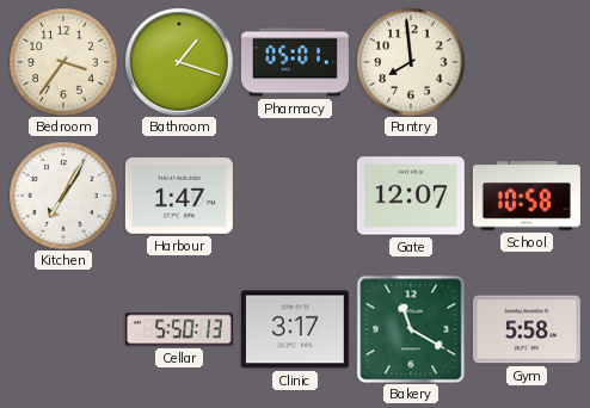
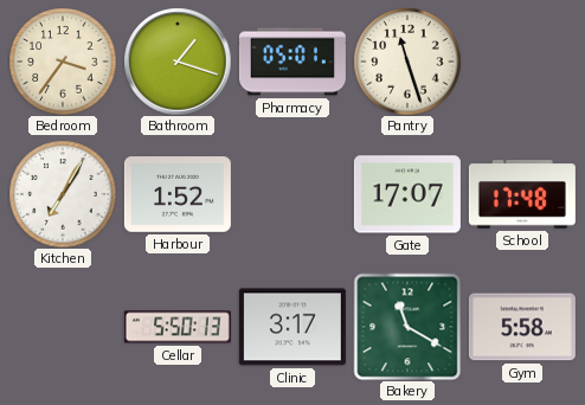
Pantry: 7:59 -> 11:27 (407, 62)
Harbour: 1:47 -> 1:52 (178, 195)
Gate: 12:07 -> 17:07 (407, 194)
School: 10:58 -> 17:48 (522, 194)
